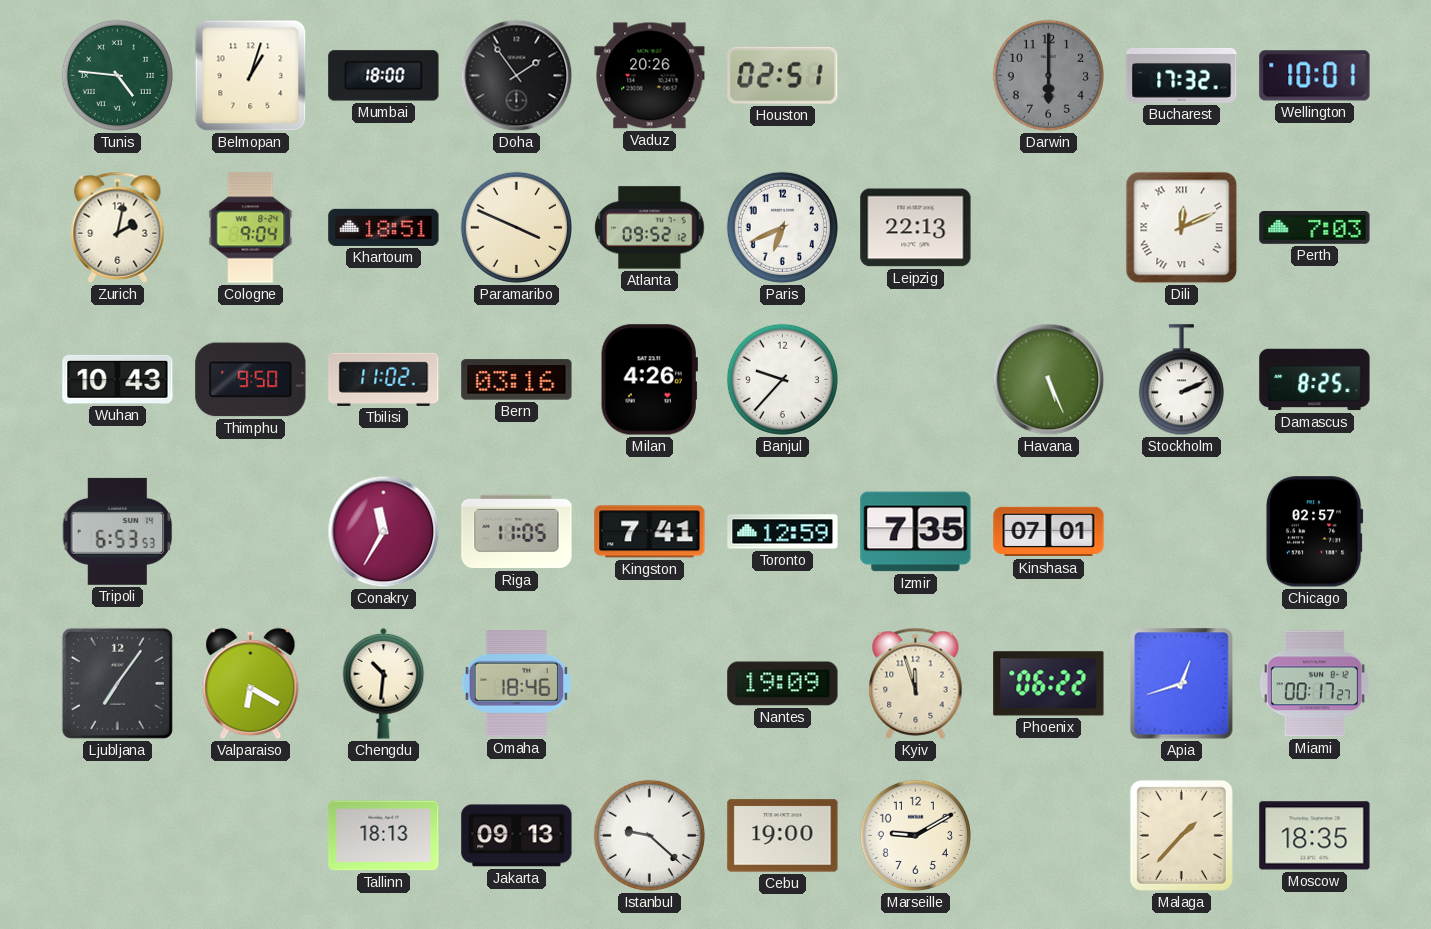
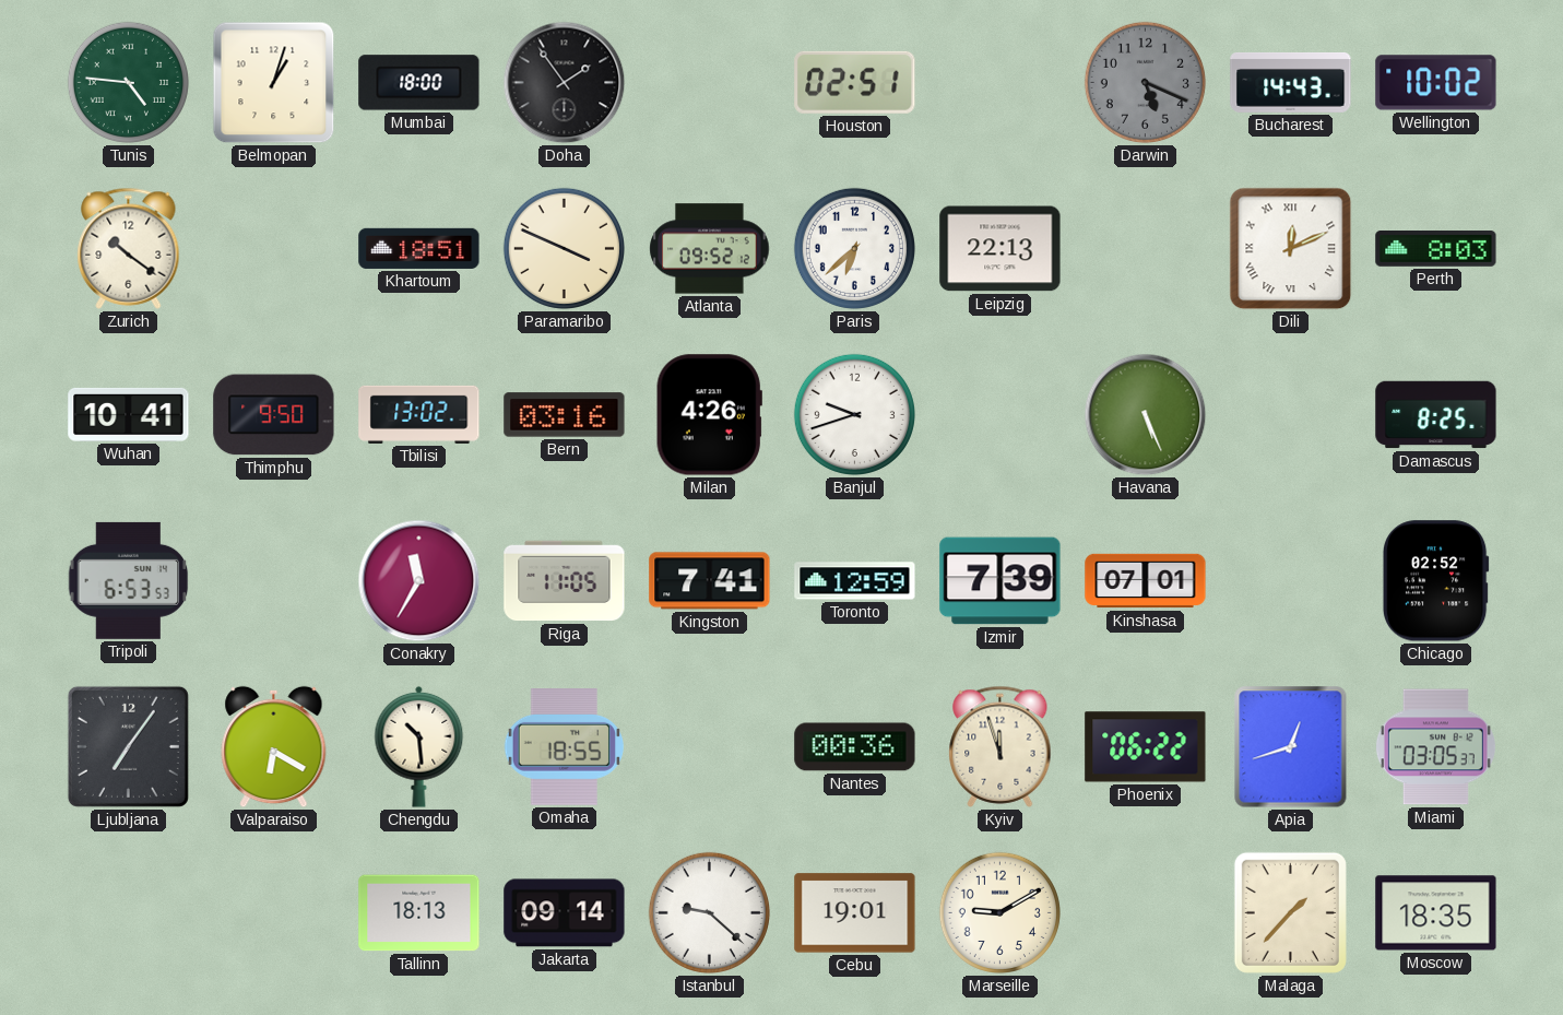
Vaduz: 20:26 -> none (650, 76)
Darwin: 6:00 -> 5:19 (1145, 82)
Bucharest: 17:32 -> 14:43 (1291, 82)
Wellington: 10:01 -> 10:02 (1436, 83)
Zurich: 2:02 -> 10:21 (129, 248)
Cologne: 9:04 -> none (251, 228)
Paris: 6:41 -> 6:38 (854, 248)
Perth: 7:03 -> 8:03 (1436, 249)
Wuhan: 10:43 -> 10:41 (129, 414)
Tbilisi: 11:02 -> 13:02 (419, 414)
Banjul: 9:37 -> 9:42 (854, 414)
Stockholm: 2:11 -> none (1181, 380)
Izmir: 7:35 -> 7:39 (1000, 581)
Chicago: 02:57 -> 02:52 (1435, 581)
Chengdu: 10:31 -> 10:29 (419, 746)
Omaha: 18:46 -> 18:55 (564, 747)
Nantes: 19:09 -> 00:36 (855, 747)
Miami: 00:17 -> 03:05 (1435, 747)
Jakarta: 09:13 -> 09:14 (565, 913)
Cebu: 19:00 -> 19:01 (855, 913)
